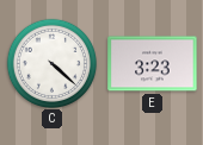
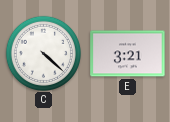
E: 3:23 -> 3:21 (128, 54)
